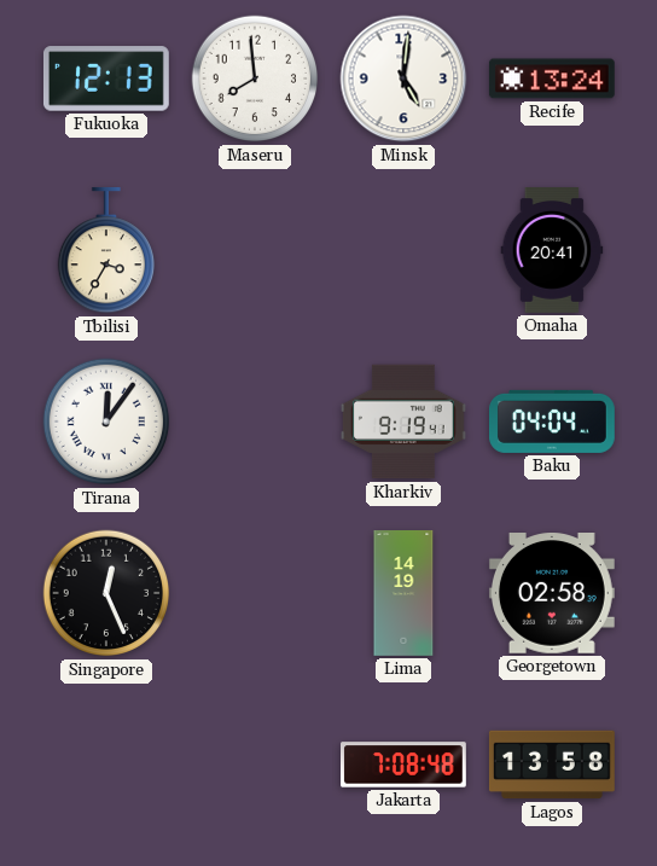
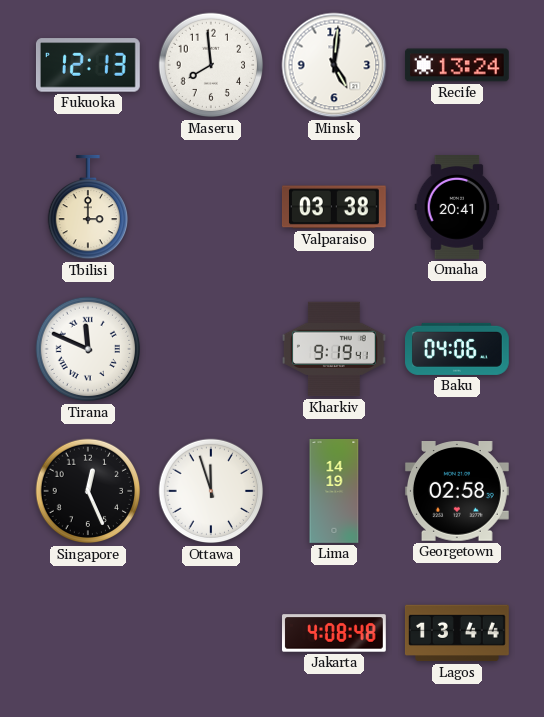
Tbilisi: 3:35 -> 3:00 (87, 207)
Valparaiso: none -> 03:38 (334, 207)
Tirana: 12:06 -> 11:49 (88, 349)
Baku: 04:04 -> 04:06 (458, 349)
Ottawa: none -> 11:57 (211, 491)
Jakarta: 7:08 -> 4:08 (335, 633)
Lagos: 13:58 -> 13:44 (457, 633)
